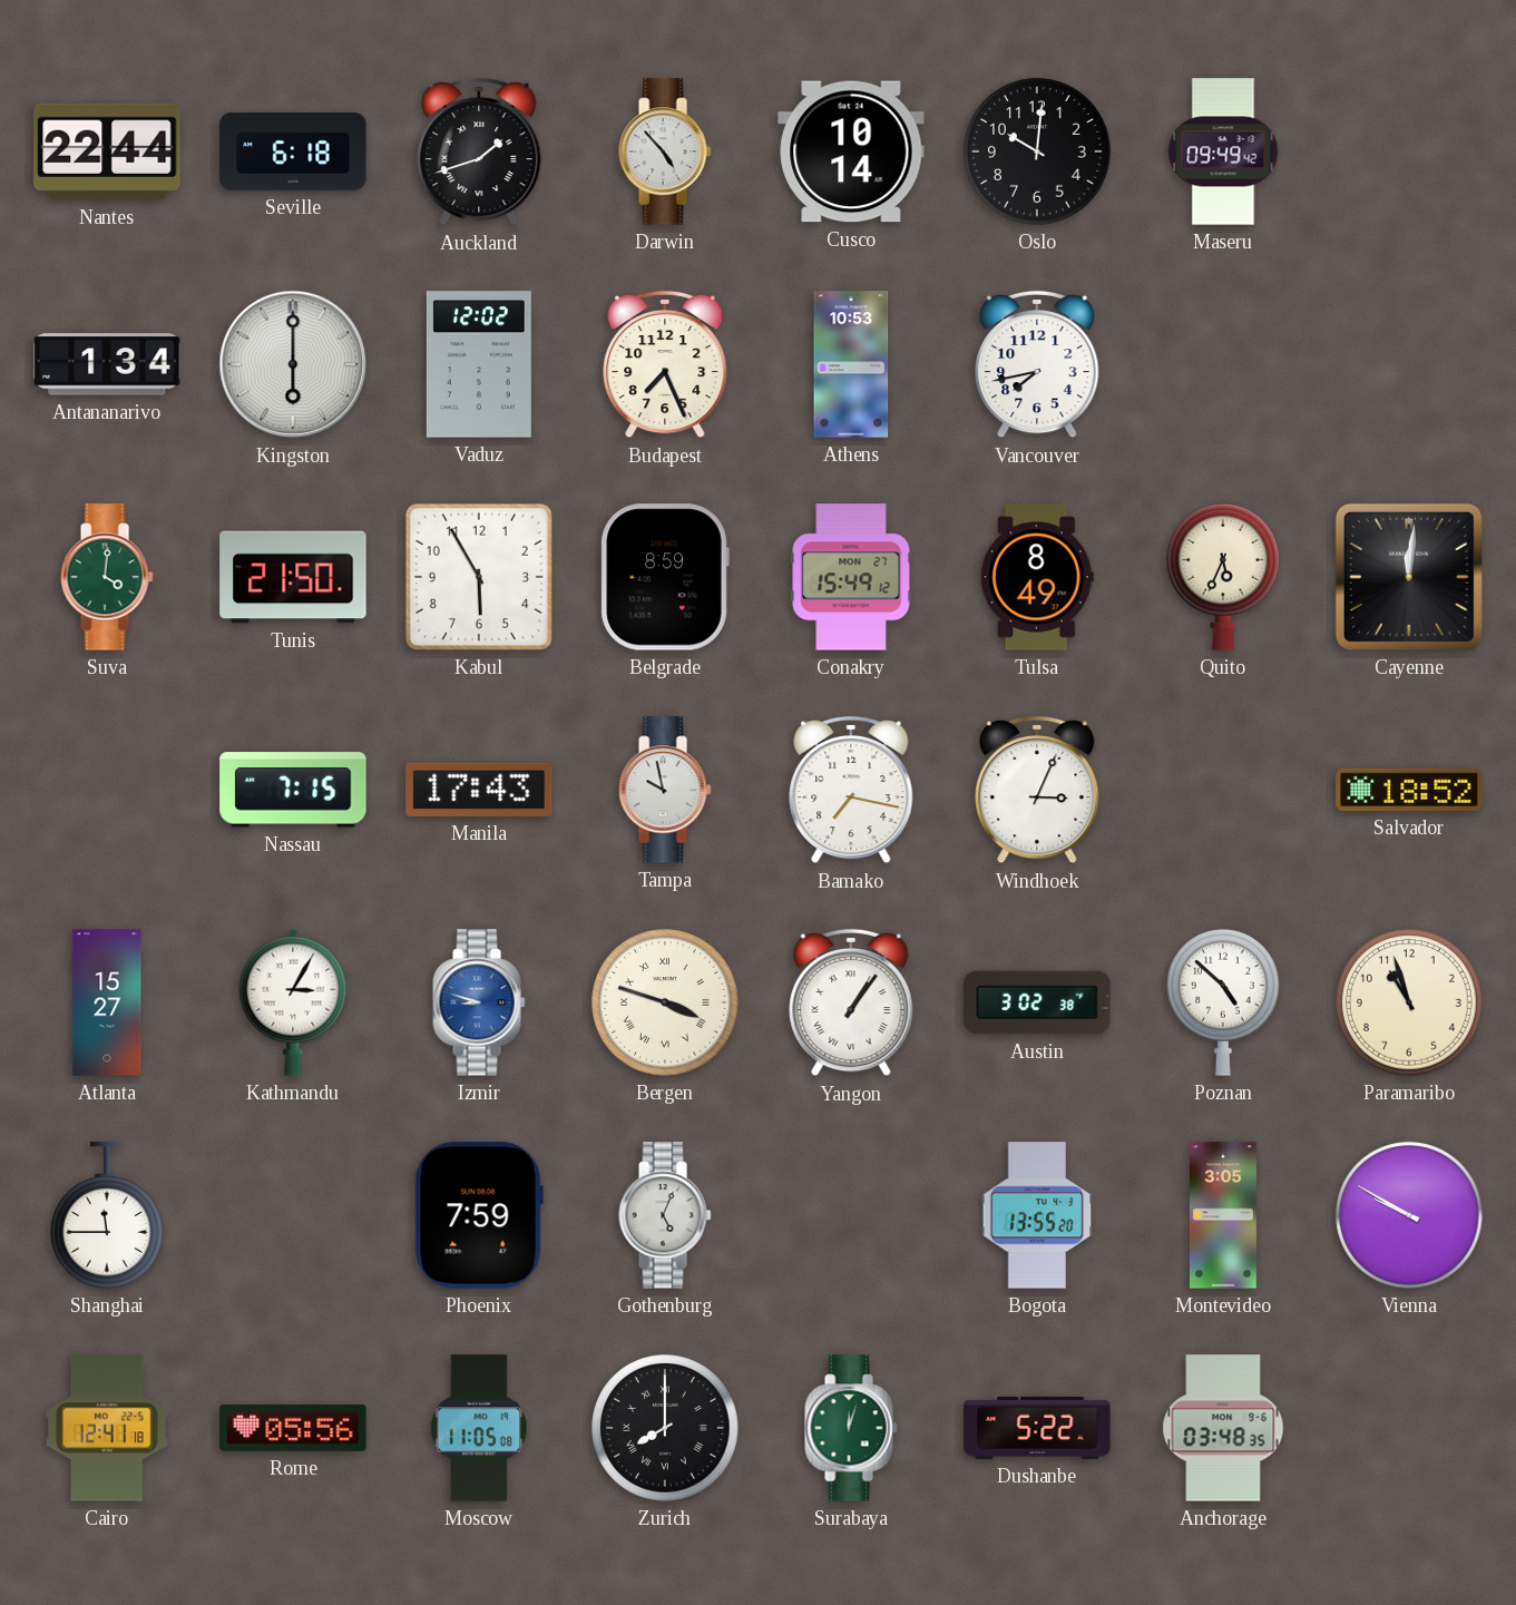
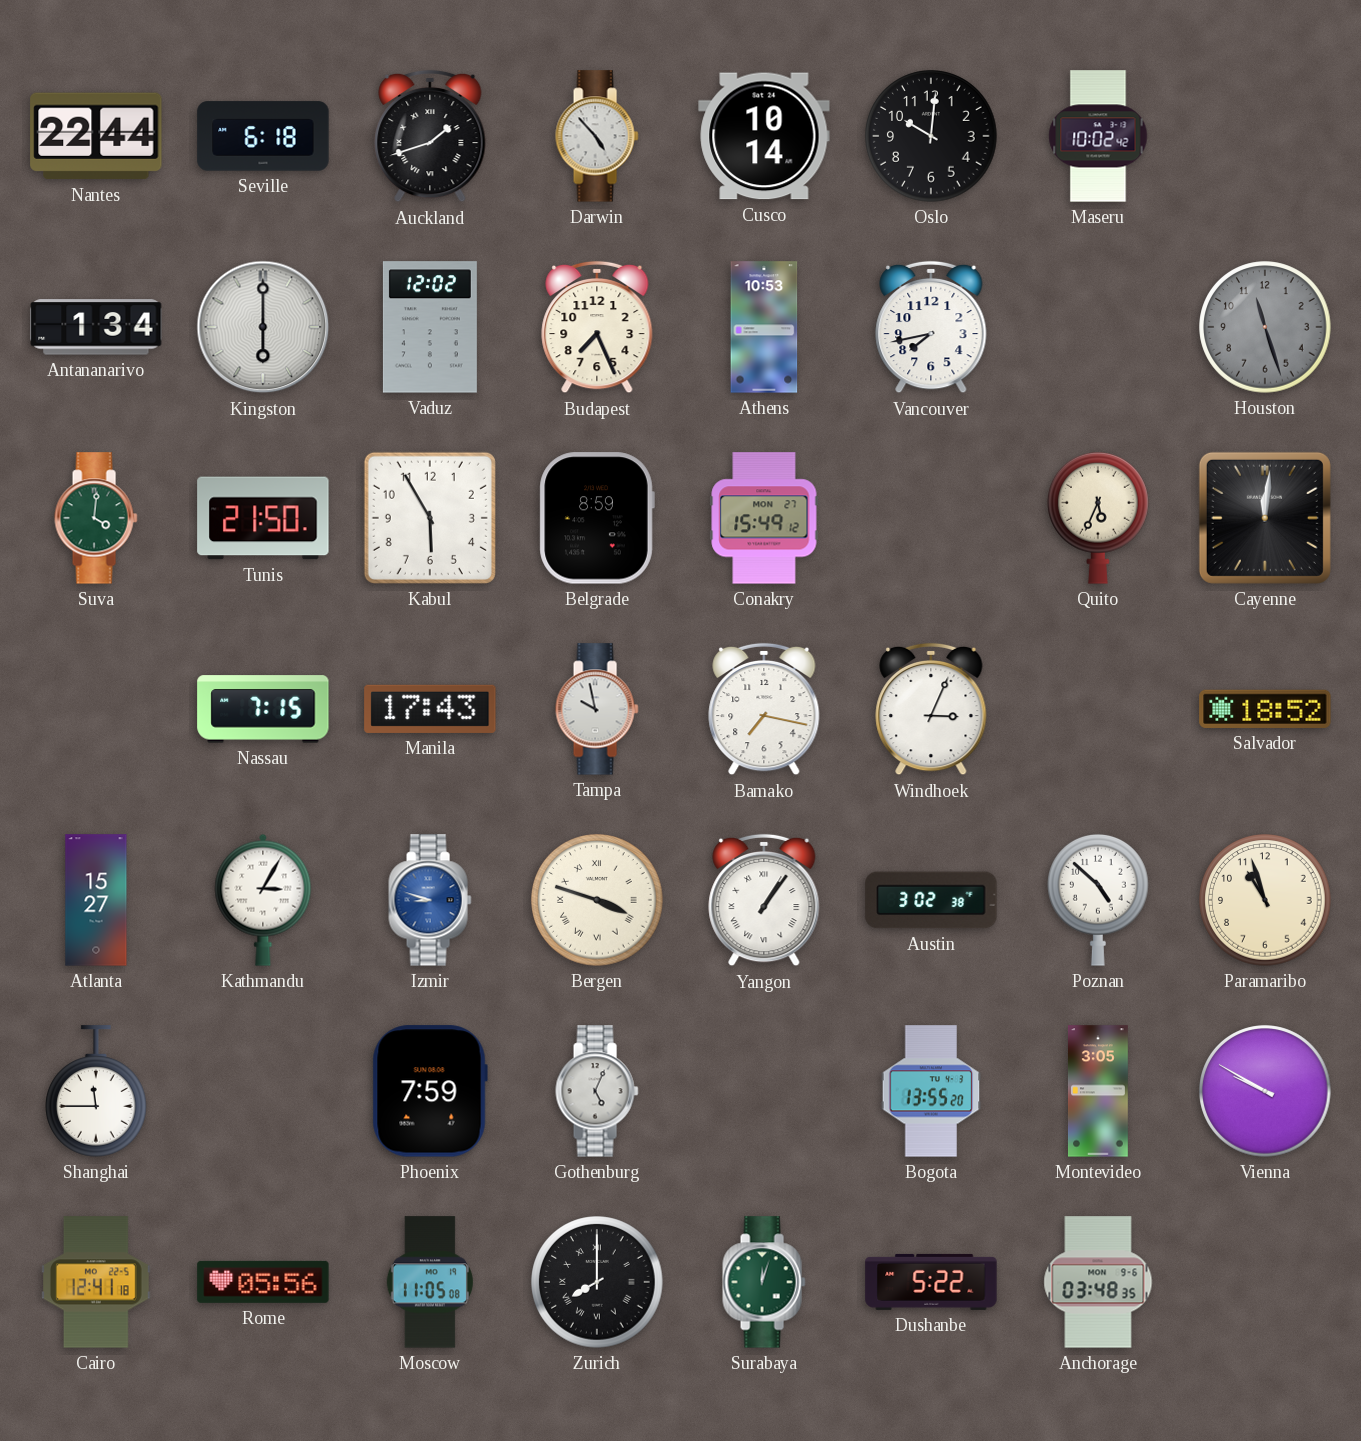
Maseru: 09:49 -> 10:02 (1098, 136)
Houston: none -> 11:27 (1265, 327)
Tulsa: 8:49 -> none (1037, 577)
